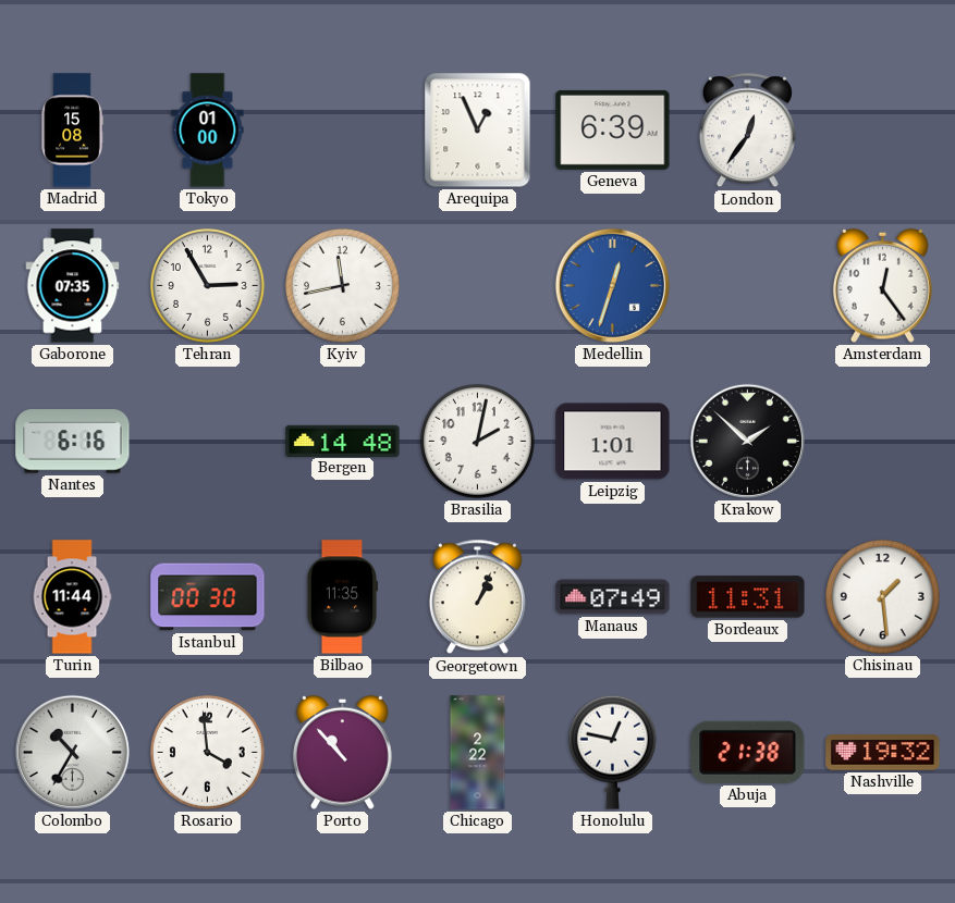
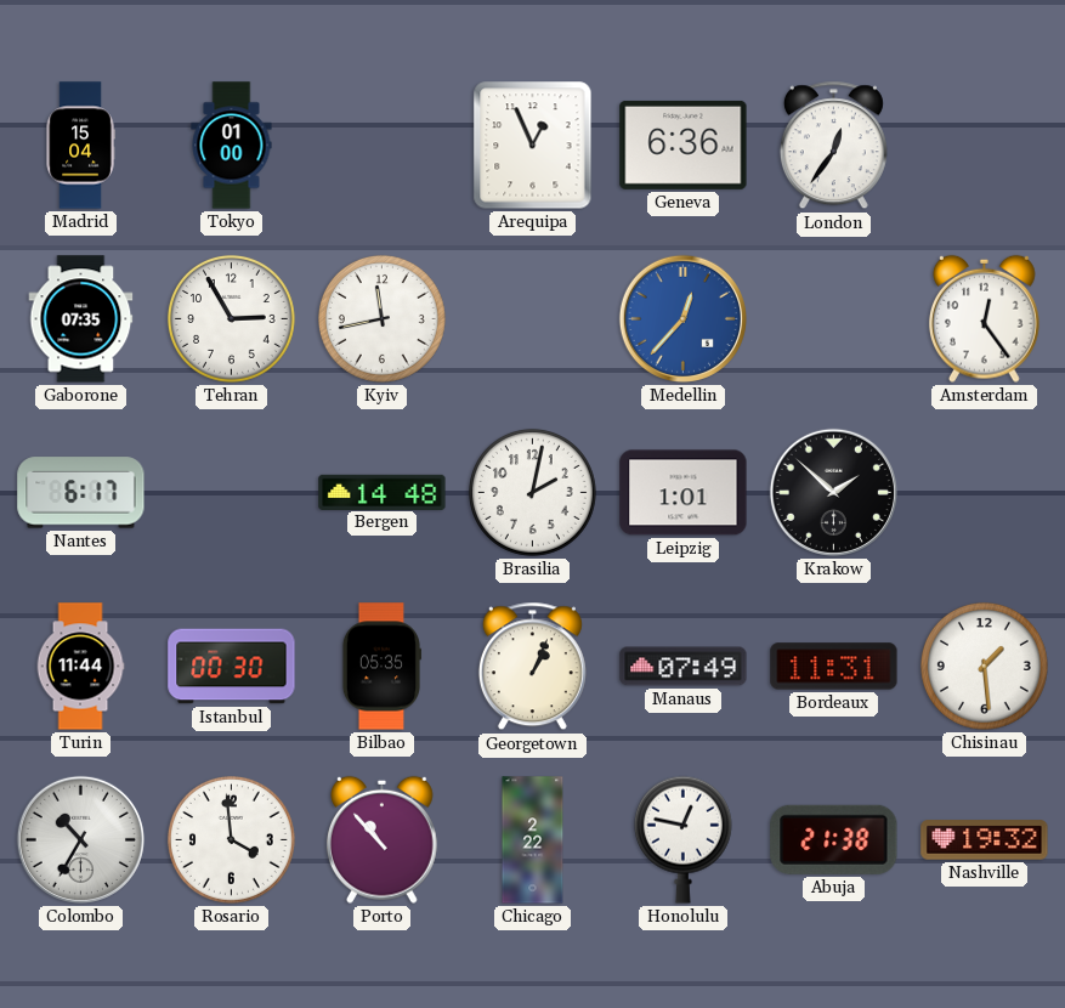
Madrid: 15:08 -> 15:04 (80, 146)
Geneva: 6:39 -> 6:36 (684, 145)
Medellin: 12:33 -> 12:37 (682, 318)
Nantes: 6:16 -> 6:17 (81, 493)
Bilbao: 11:35 -> 05:35 (380, 667)
